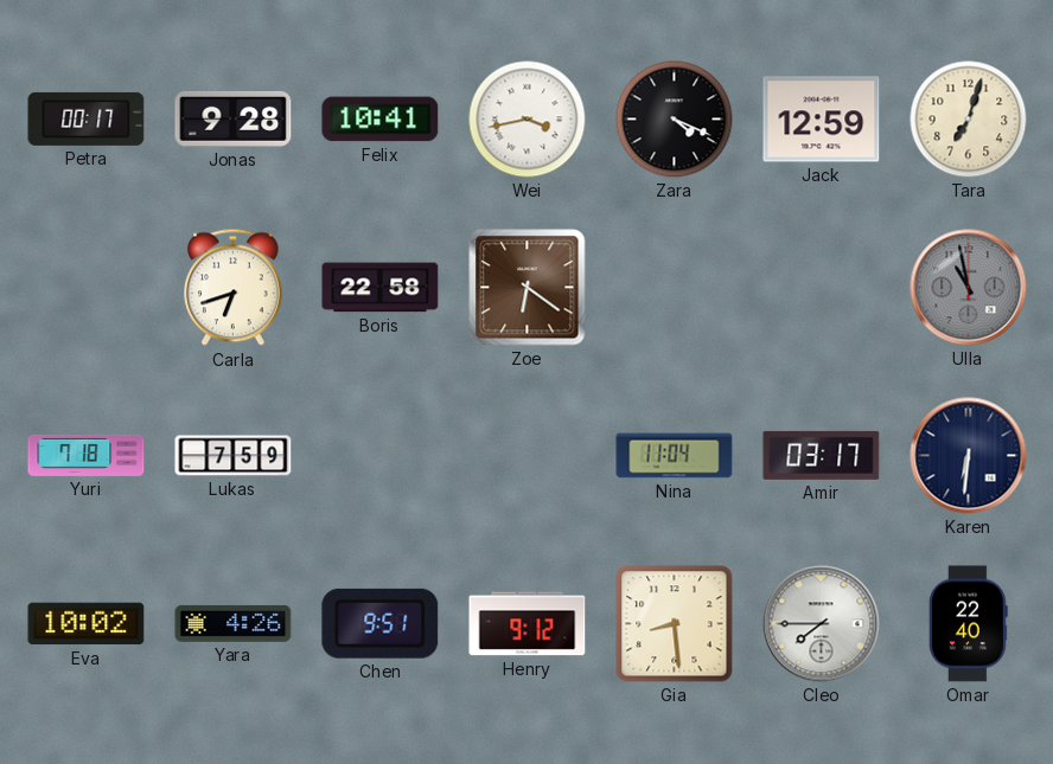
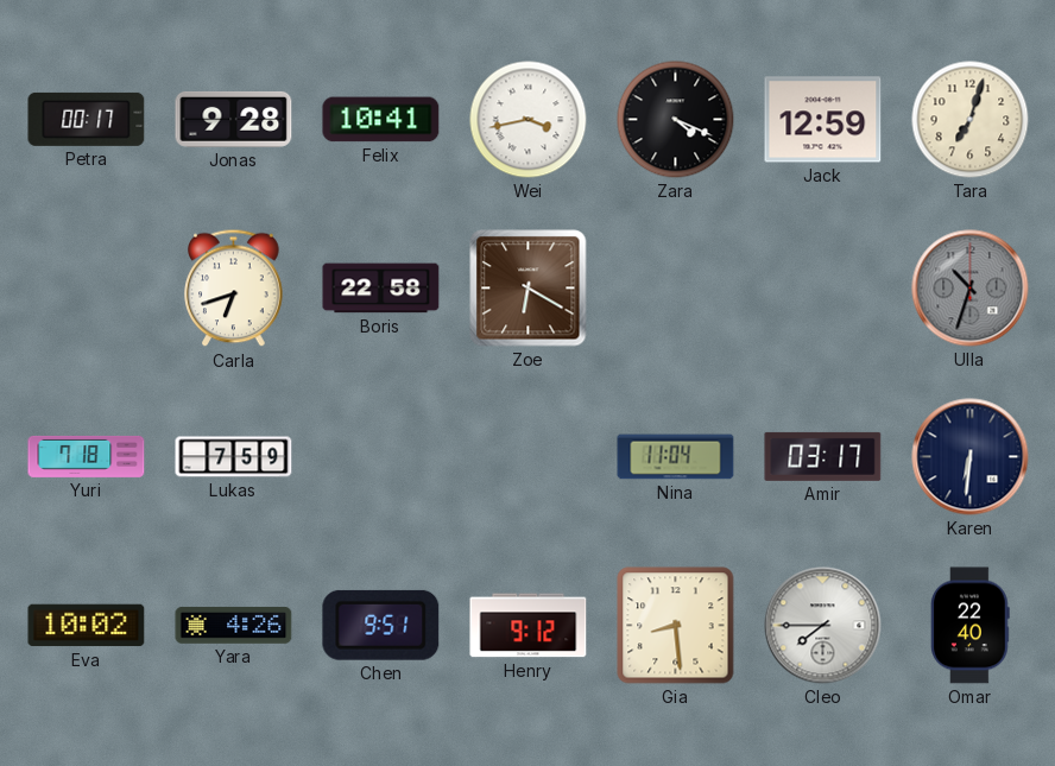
Zoe: 6:21 -> 6:20 (529, 289)
Ulla: 10:58 -> 10:33 (971, 289)
